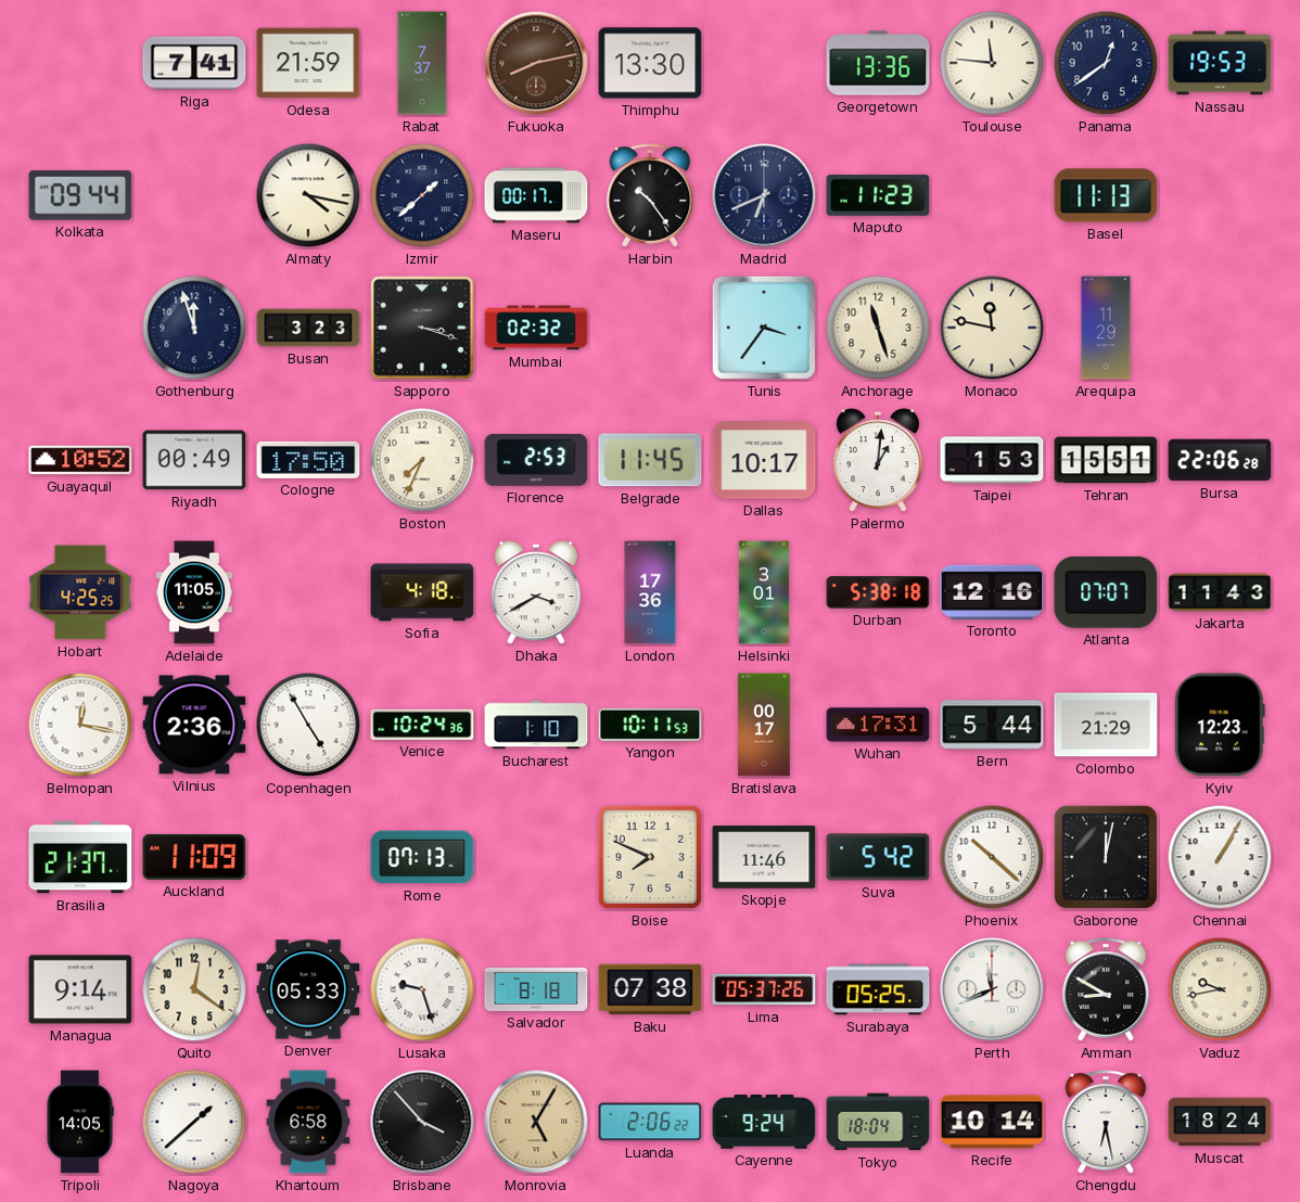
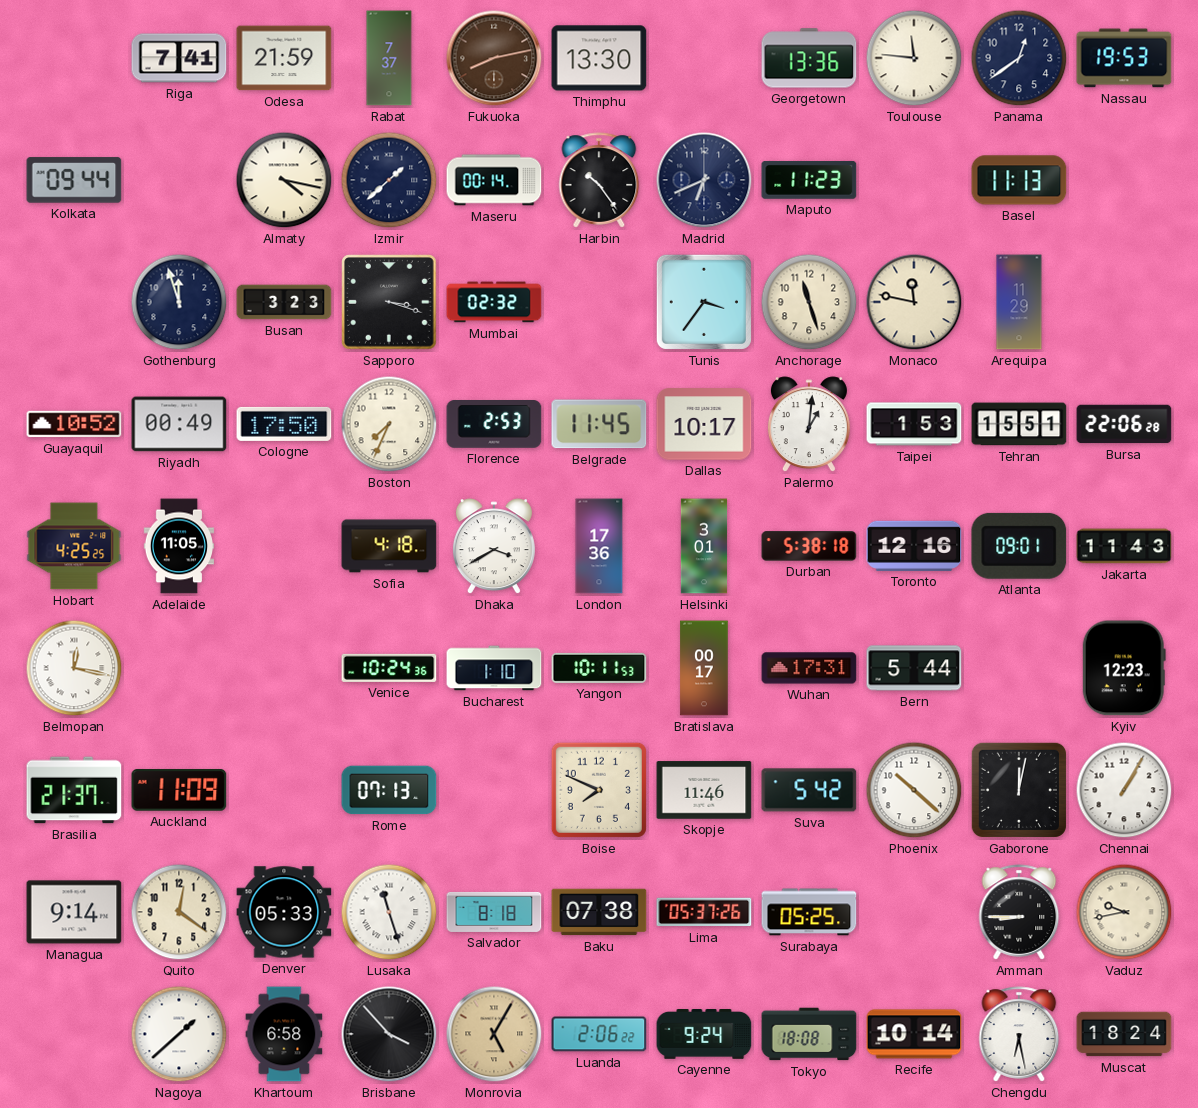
Maseru: 00:17 -> 00:14 (494, 180)
Atlanta: 07:07 -> 09:01 (1019, 546)
Vilnius: 2:36 -> none (194, 725)
Copenhagen: 4:55 -> none (308, 725)
Colombo: 21:29 -> none (1106, 725)
Lusaka: 9:27 -> 11:27 (389, 912)
Perth: 11:41 -> none (992, 989)
Amman: 8:50 -> 8:45 (1019, 912)
Tripoli: 14:05 -> none (80, 1122)
Tokyo: 18:04 -> 18:08 (809, 1034)
